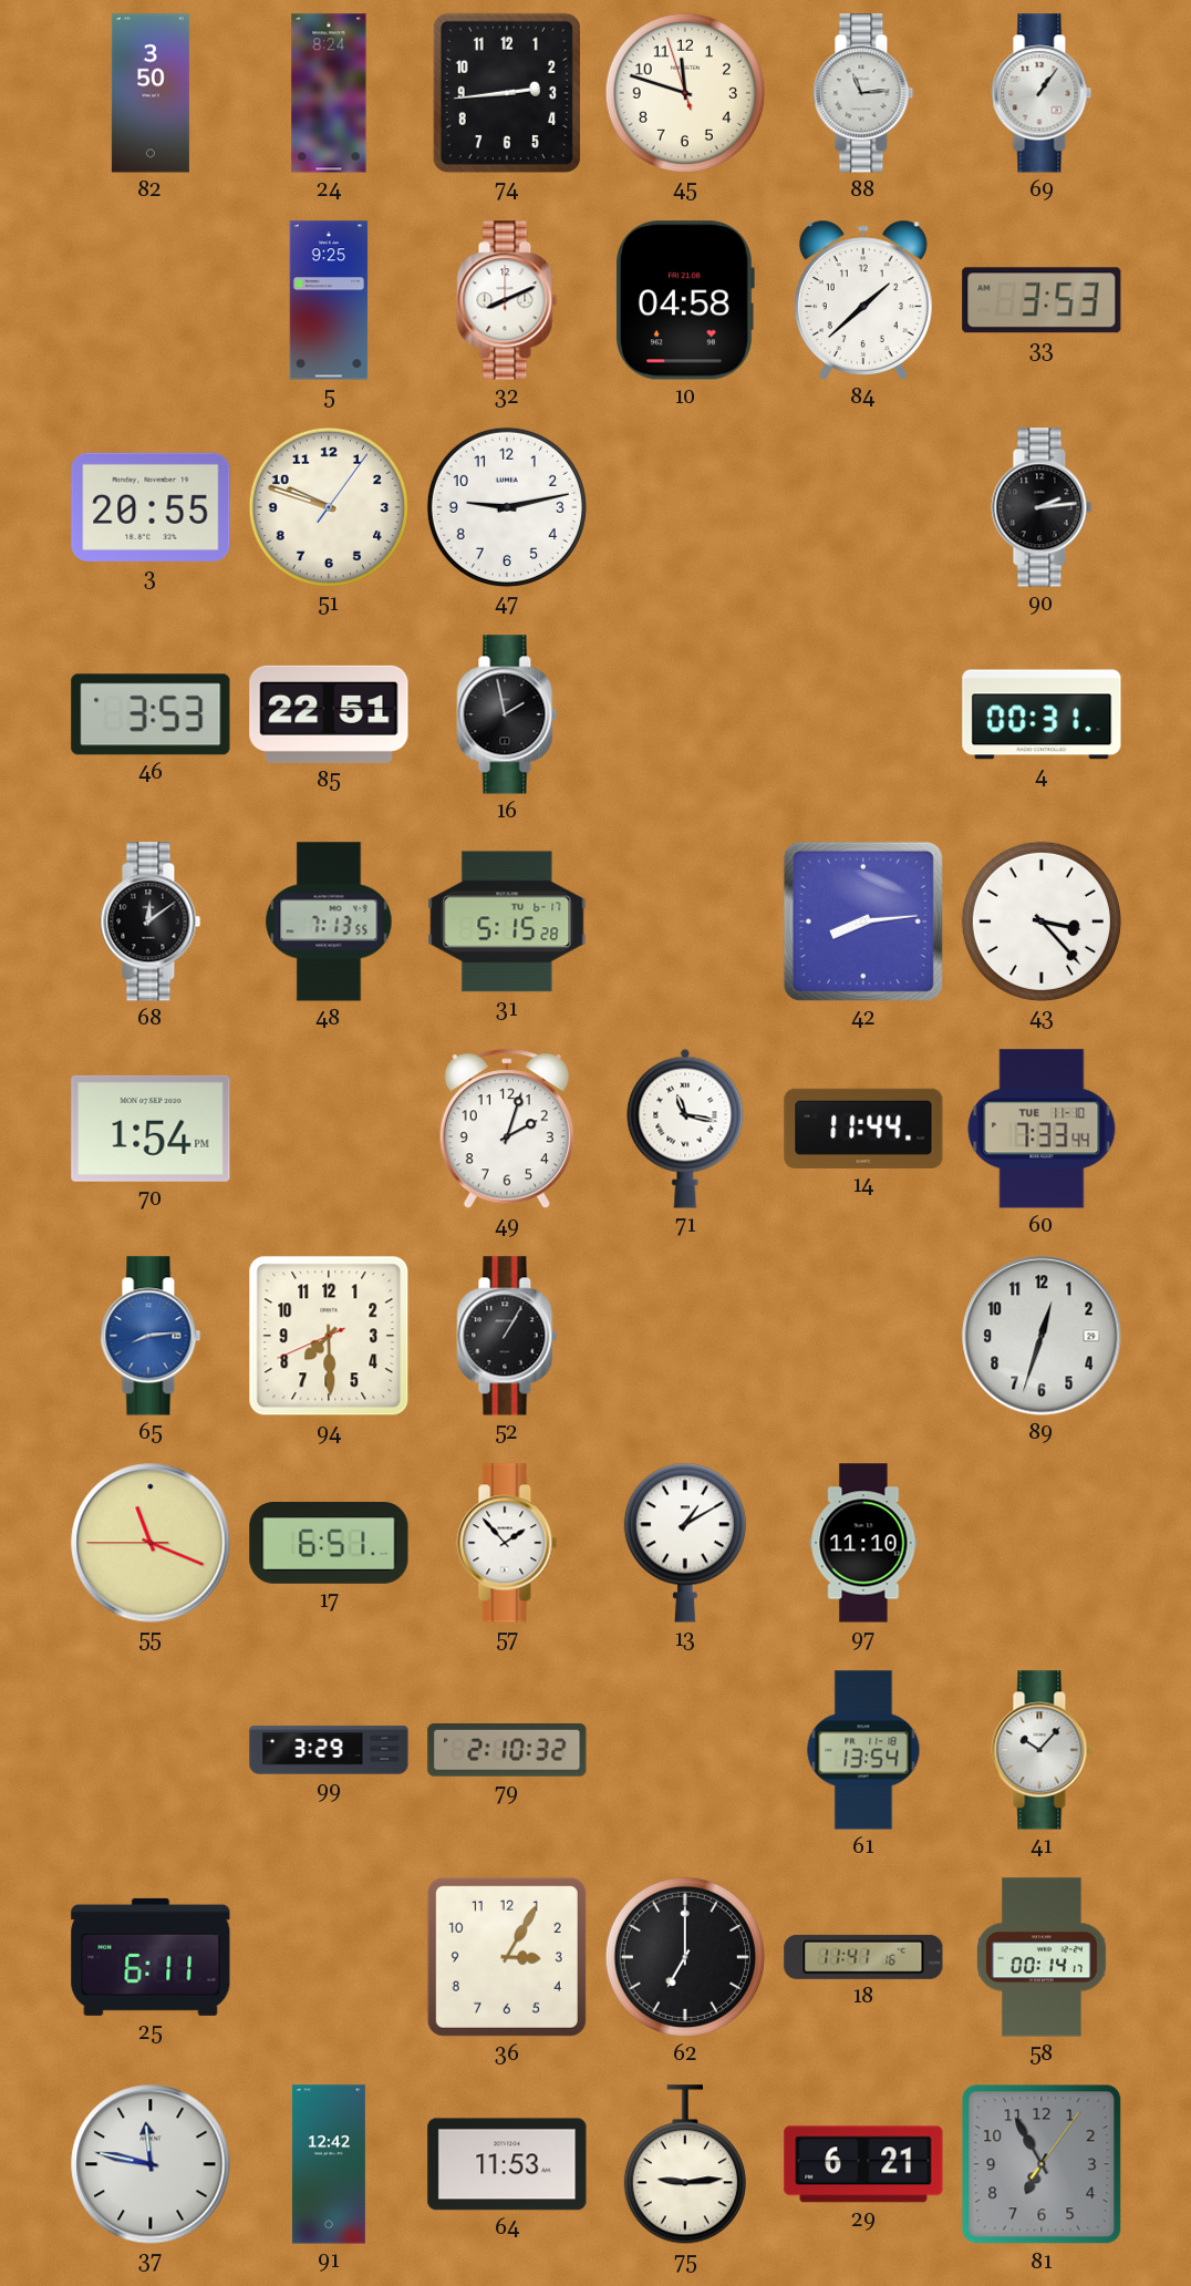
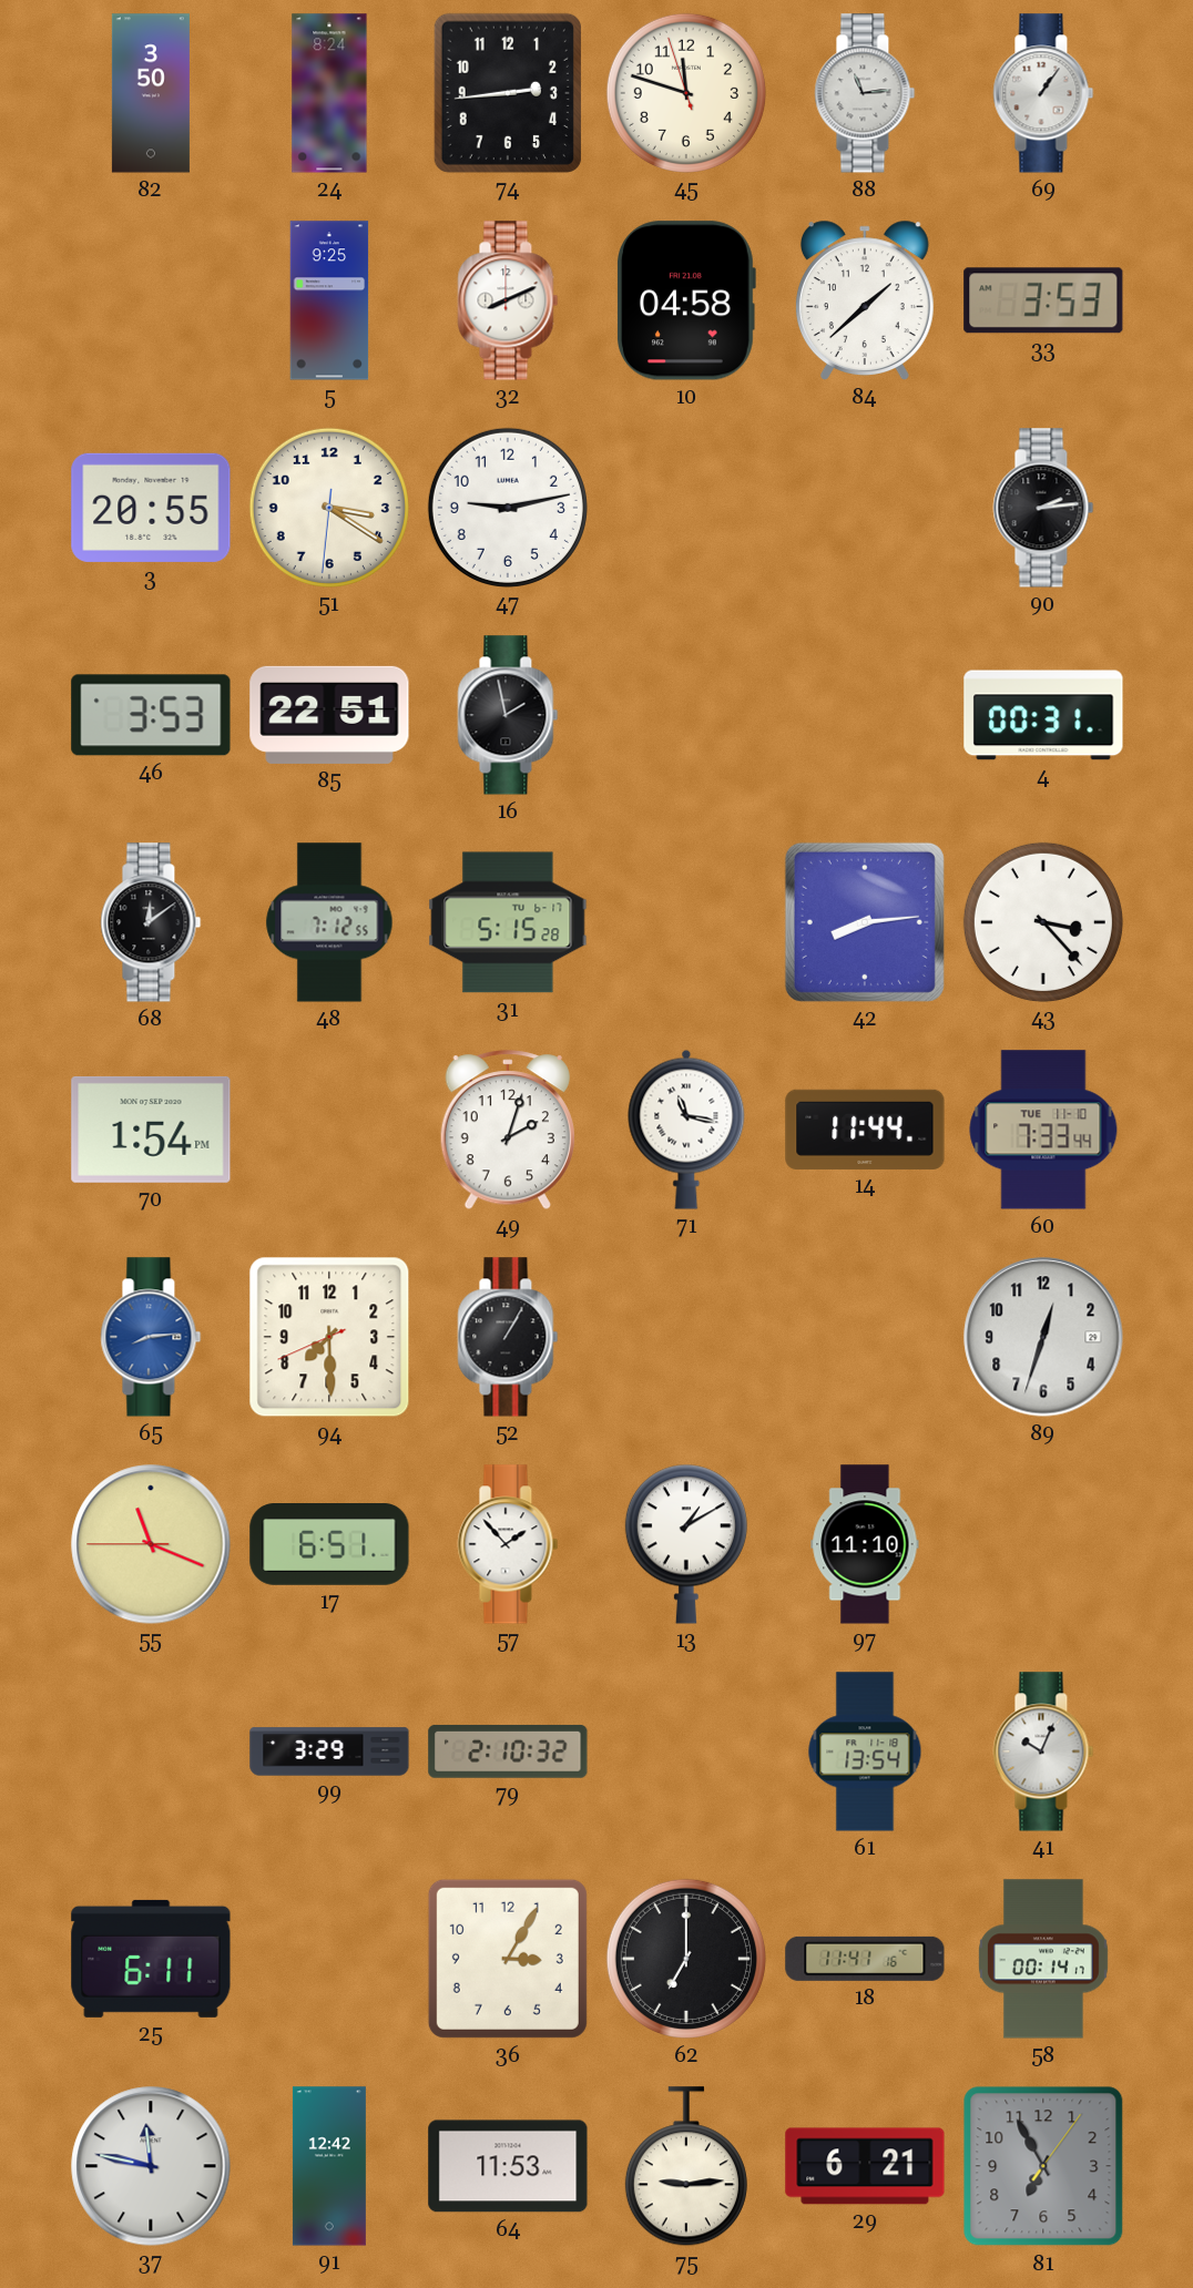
51: 9:48 -> 3:20 (329, 508)
48: 7:13 -> 7:12 (329, 922)
41: 10:07 -> 10:04 (1043, 1751)
